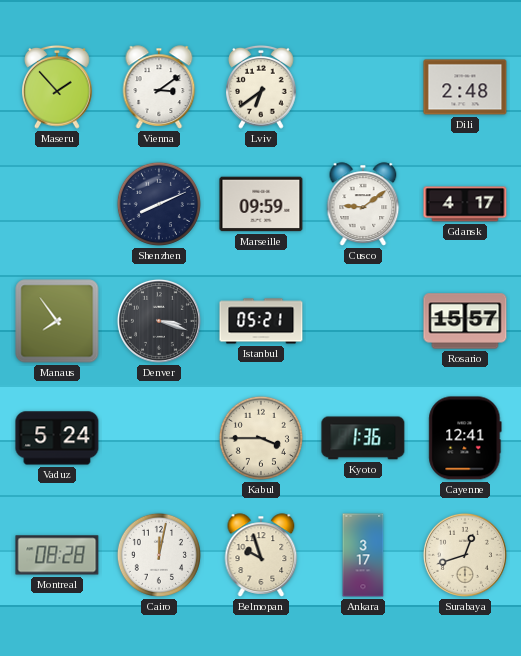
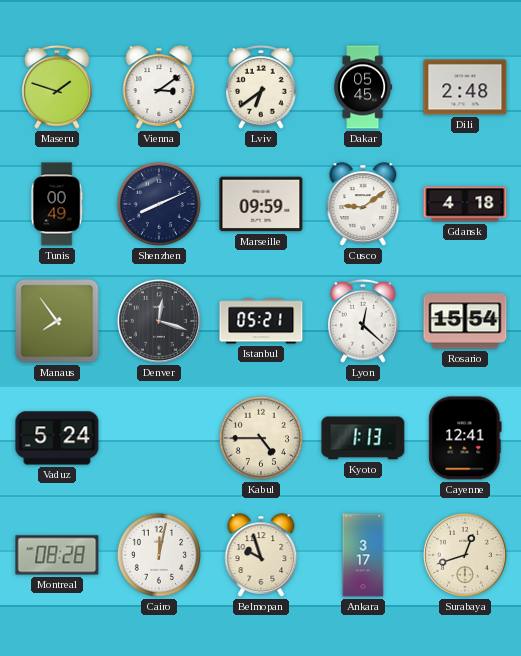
Maseru: 1:53 -> 1:48 (57, 87)
Dakar: none -> 05:45 (363, 87)
Tunis: none -> 00:49 (57, 204)
Gdansk: 4:17 -> 4:18 (465, 204)
Denver: 3:18 -> 12:18 (159, 321)
Lyon: none -> 12:22 (363, 321)
Rosario: 15:57 -> 15:54 (465, 321)
Kabul: 3:45 -> 4:45 (261, 438)
Kyoto: 1:36 -> 1:13 (363, 438)
